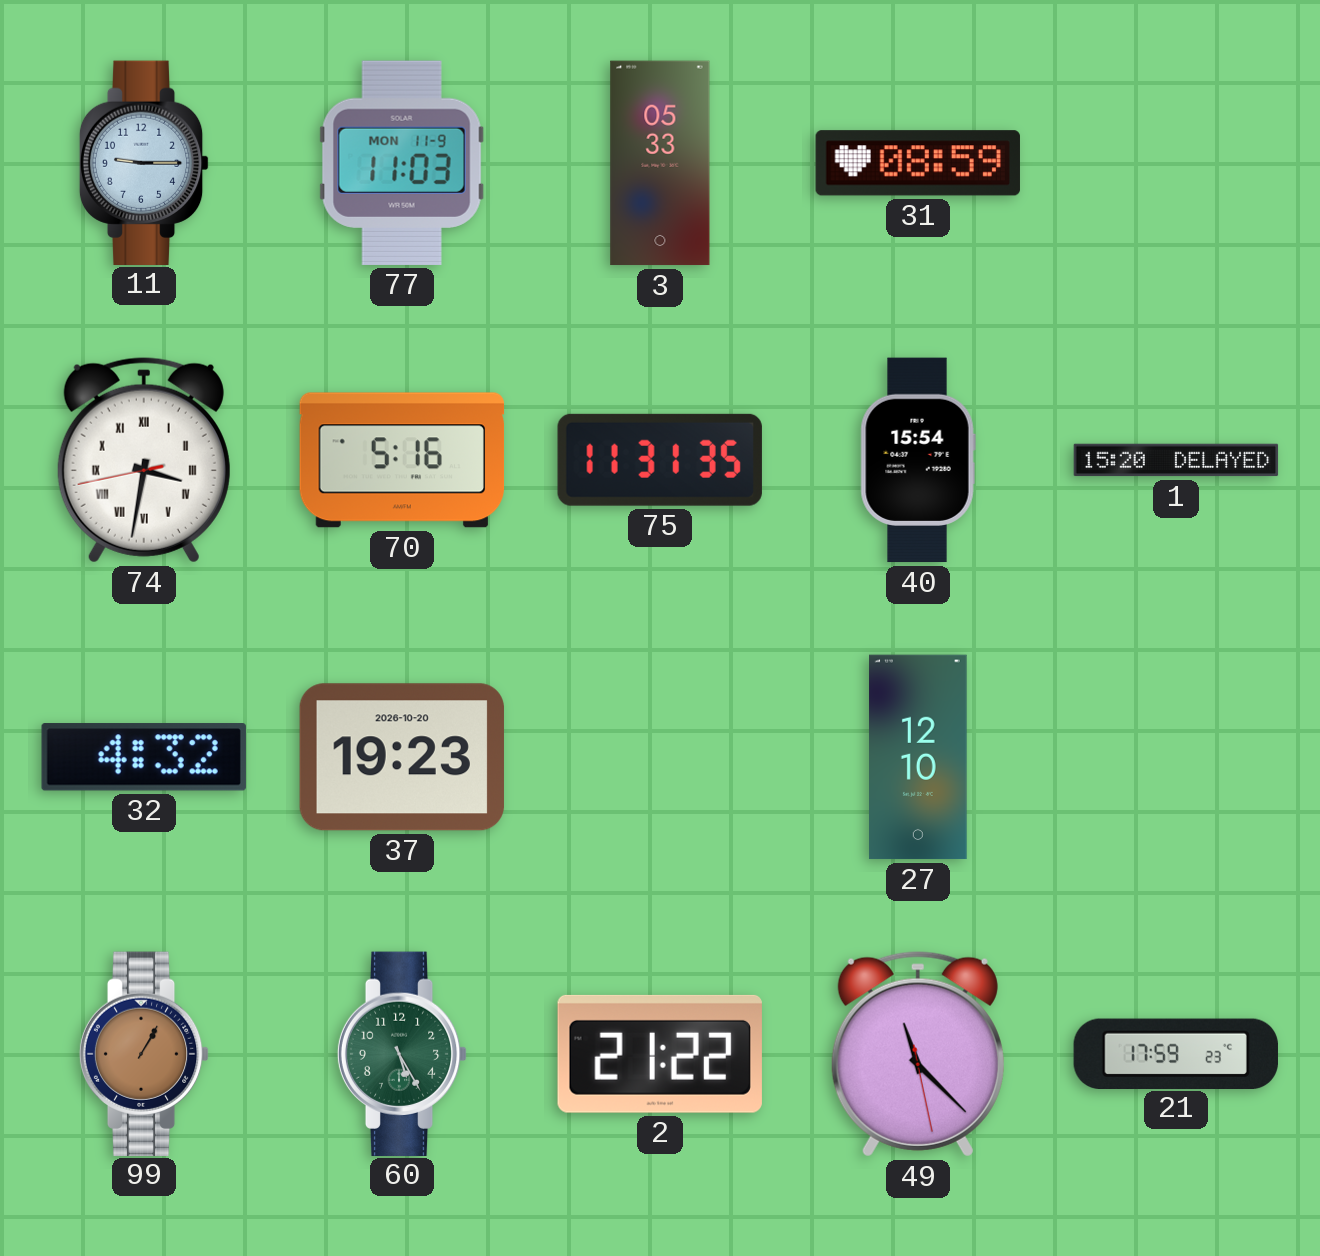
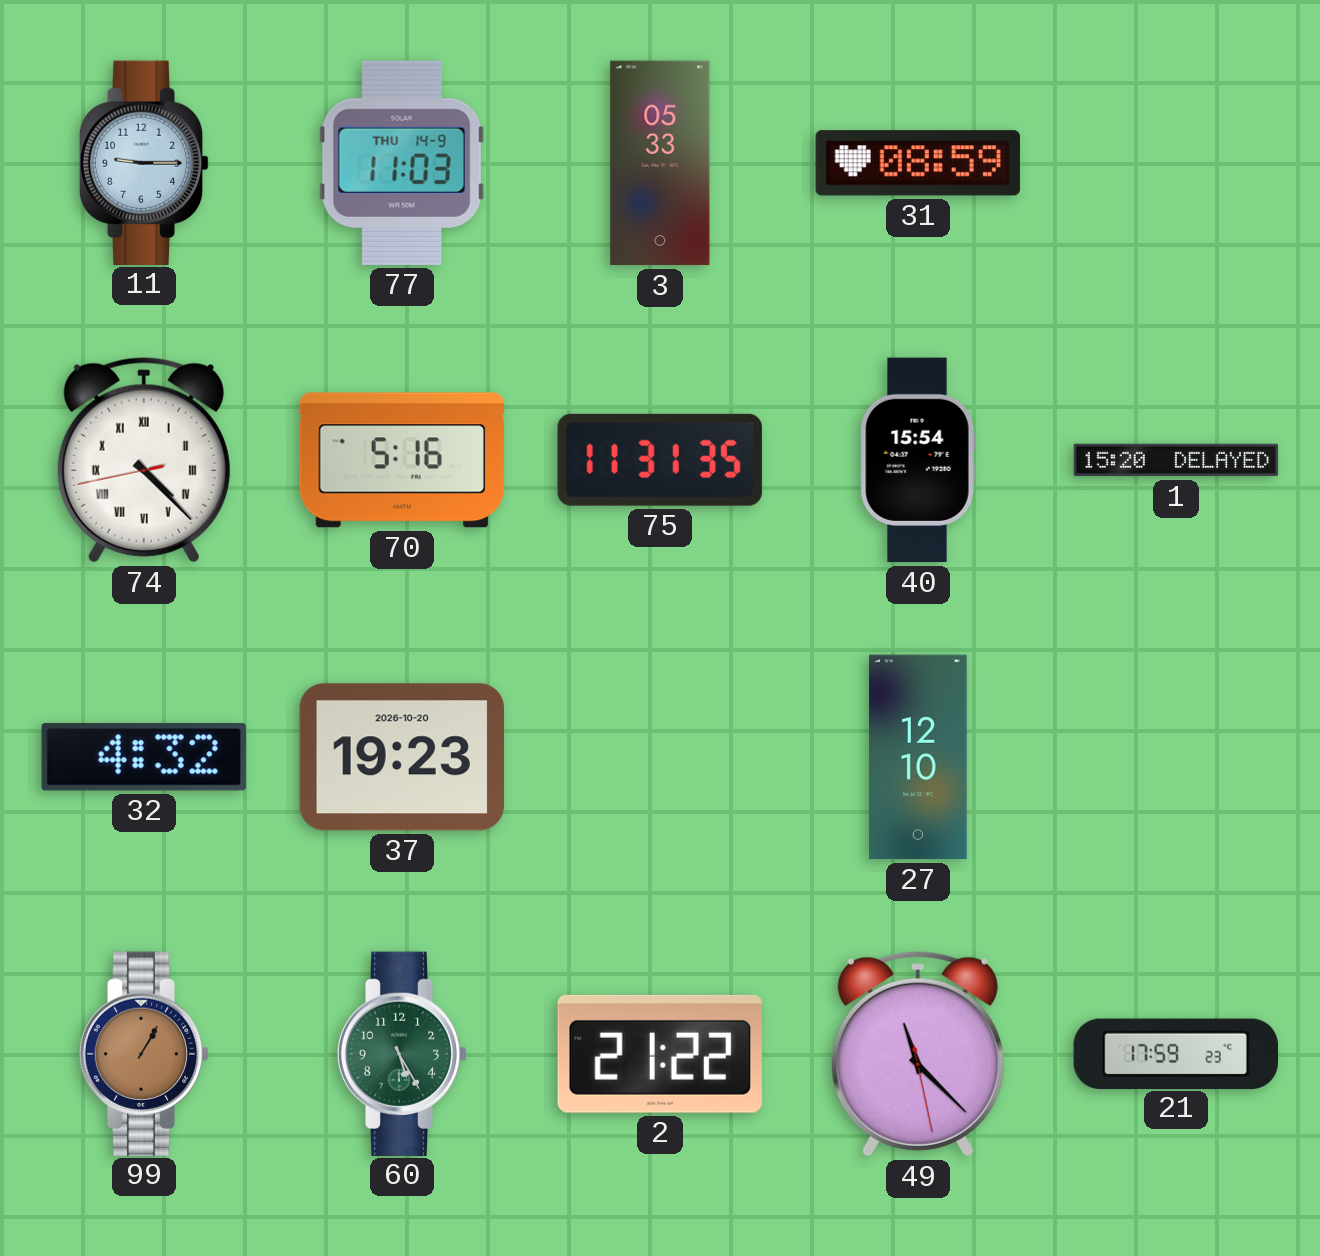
77 date: MON 11-9 -> THU 14-9 (402, 163)
74: 3:31 -> 4:22 (144, 460)
